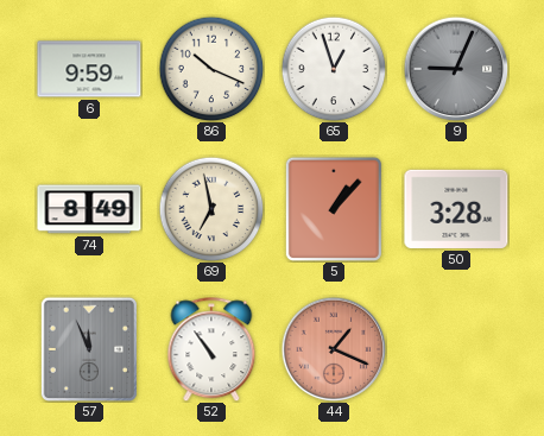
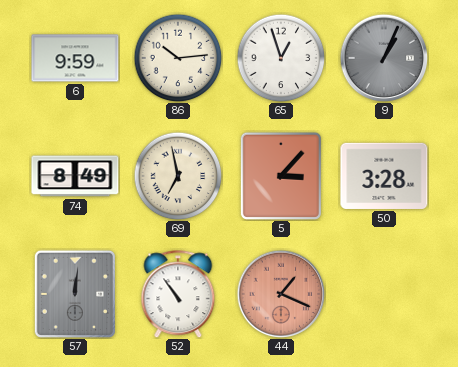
86: 10:19 -> 10:14 (178, 58)
9: 9:04 -> 1:04 (384, 58)
5: 1:07 -> 3:07 (281, 176)
57: 11:56 -> 12:01 (75, 294)
